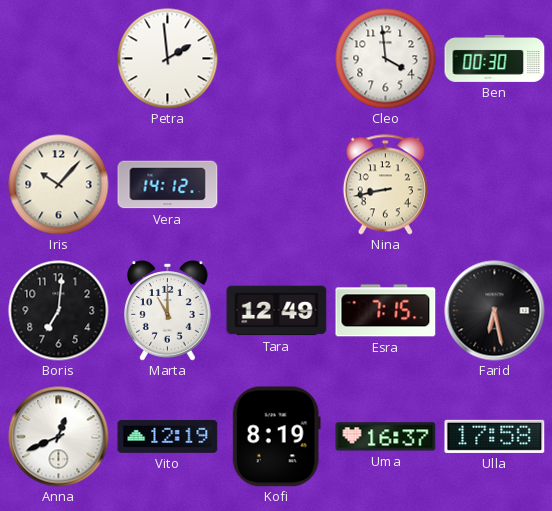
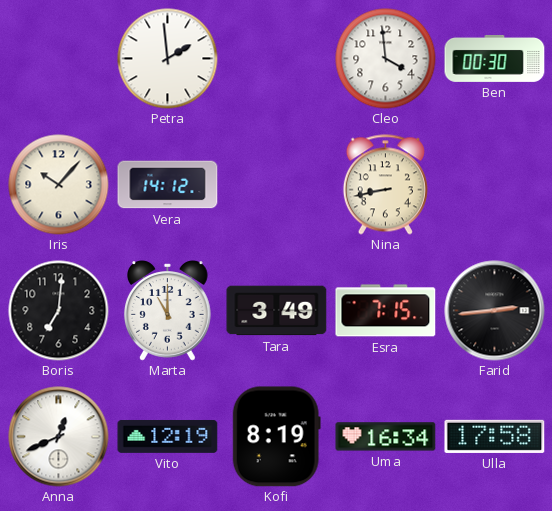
Tara: 12:49 -> 3:49 (277, 311)
Farid: 6:28 -> 2:44 (495, 311)
Uma: 16:37 -> 16:34 (386, 437)
